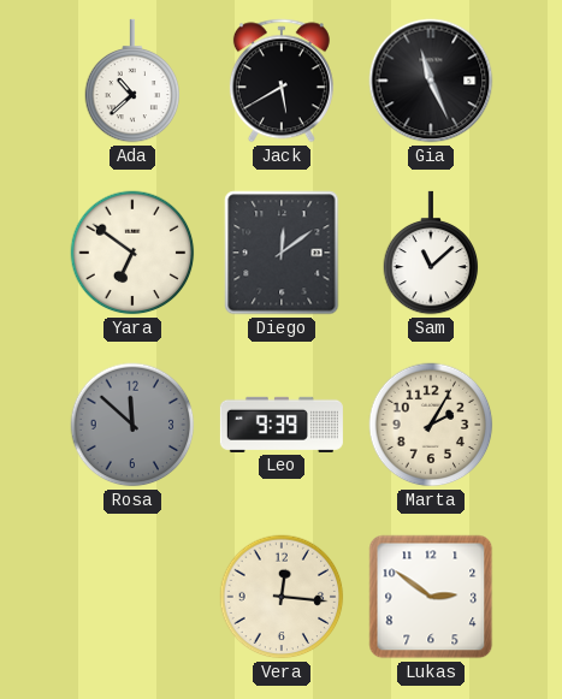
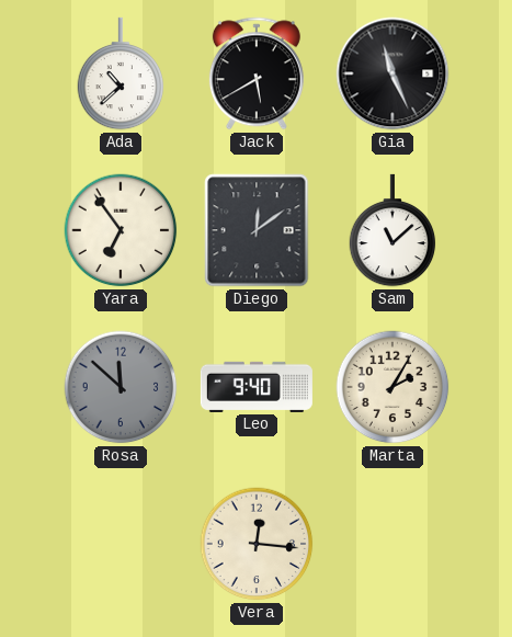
Yara: 6:51 -> 6:54 (121, 230)
Leo: 9:39 -> 9:40 (257, 387)
Lukas: 2:51 -> none (431, 597)
